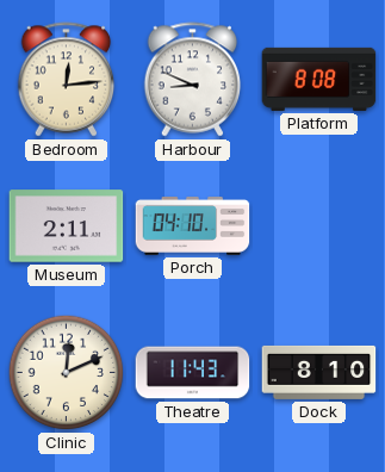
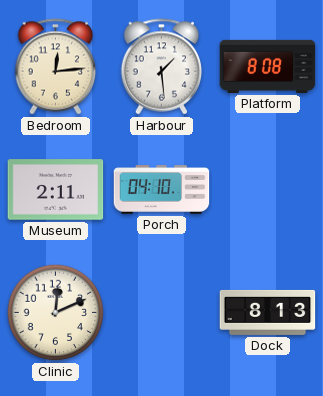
Harbour: 8:49 -> 1:29 (162, 67)
Theatre: 11:43 -> none (193, 373)
Dock: 8:10 -> 8:13 (268, 312)
